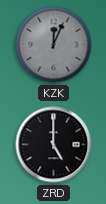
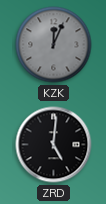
ZRD: 5:00 -> 5:01 (54, 145)
